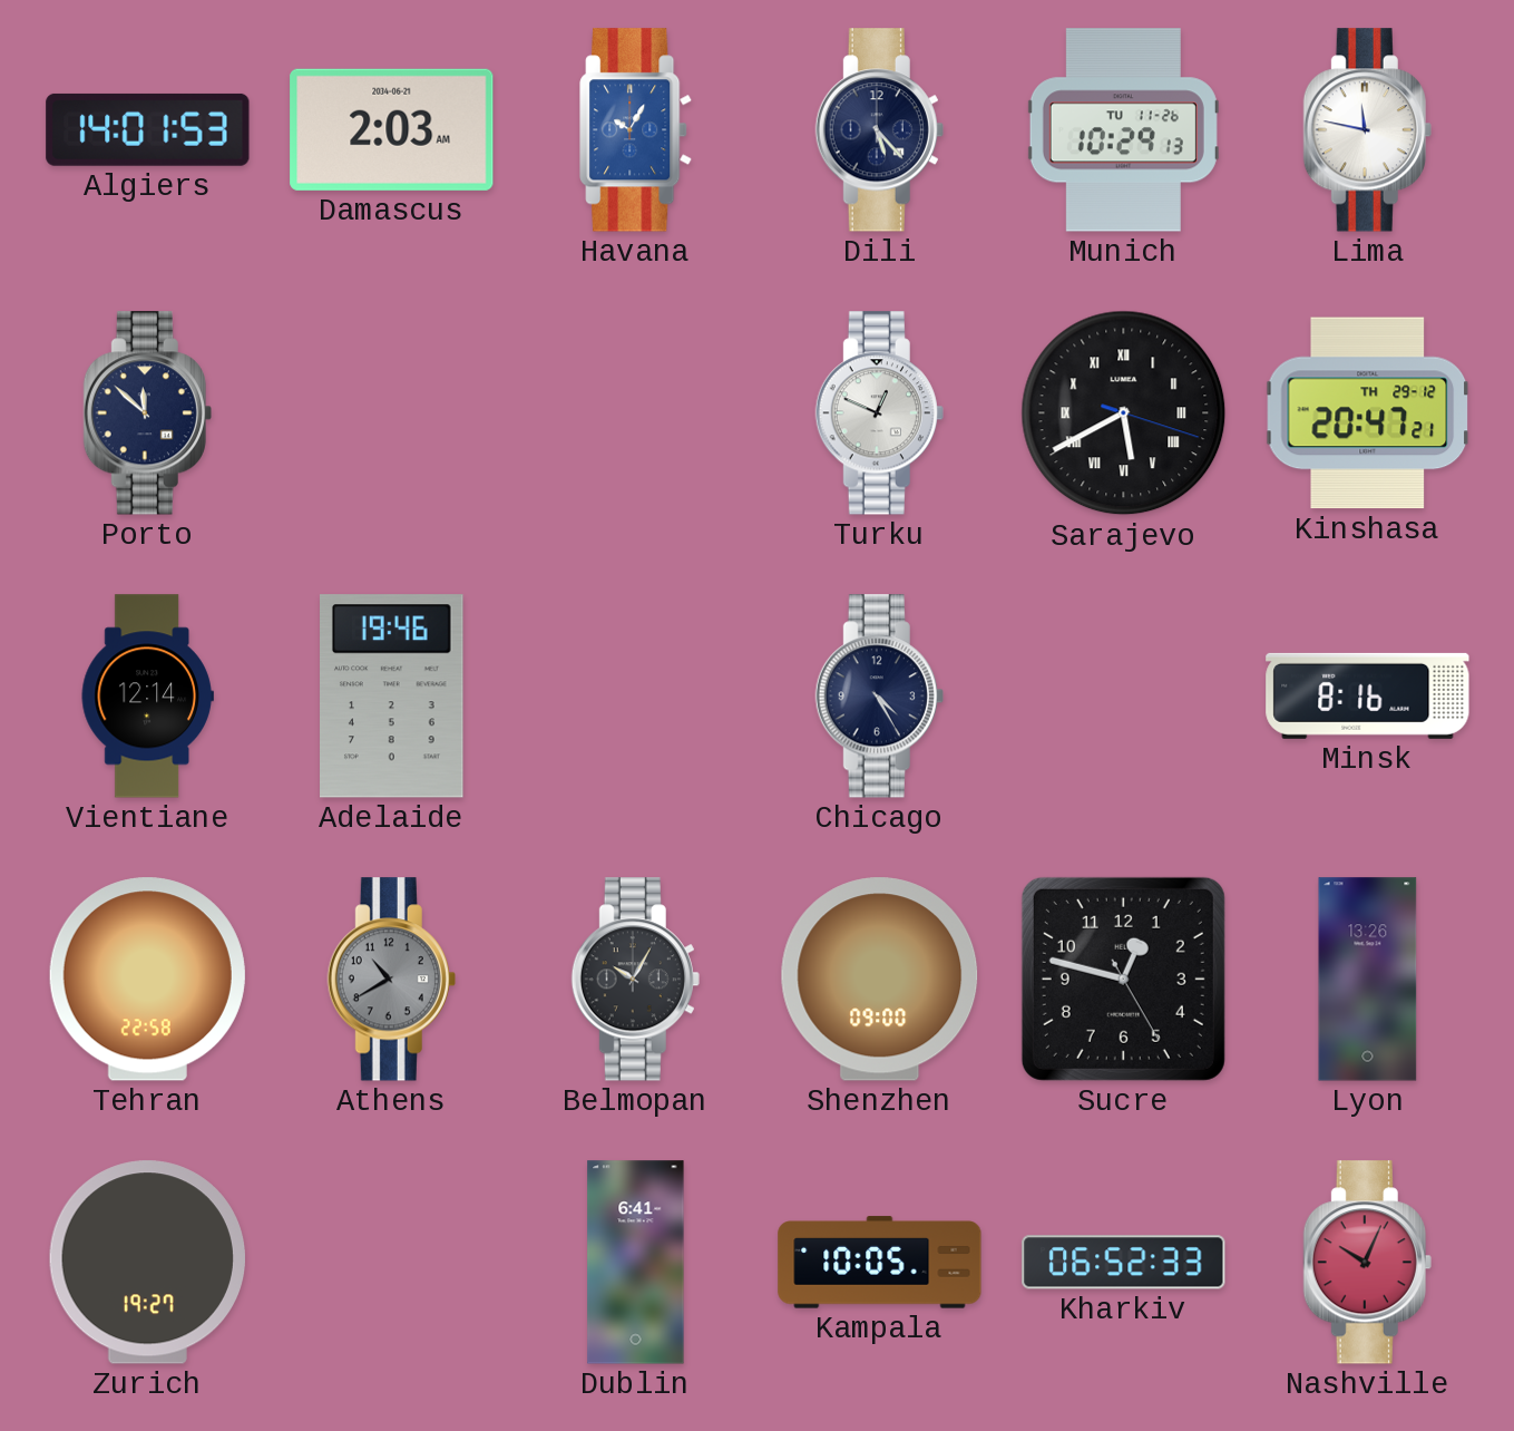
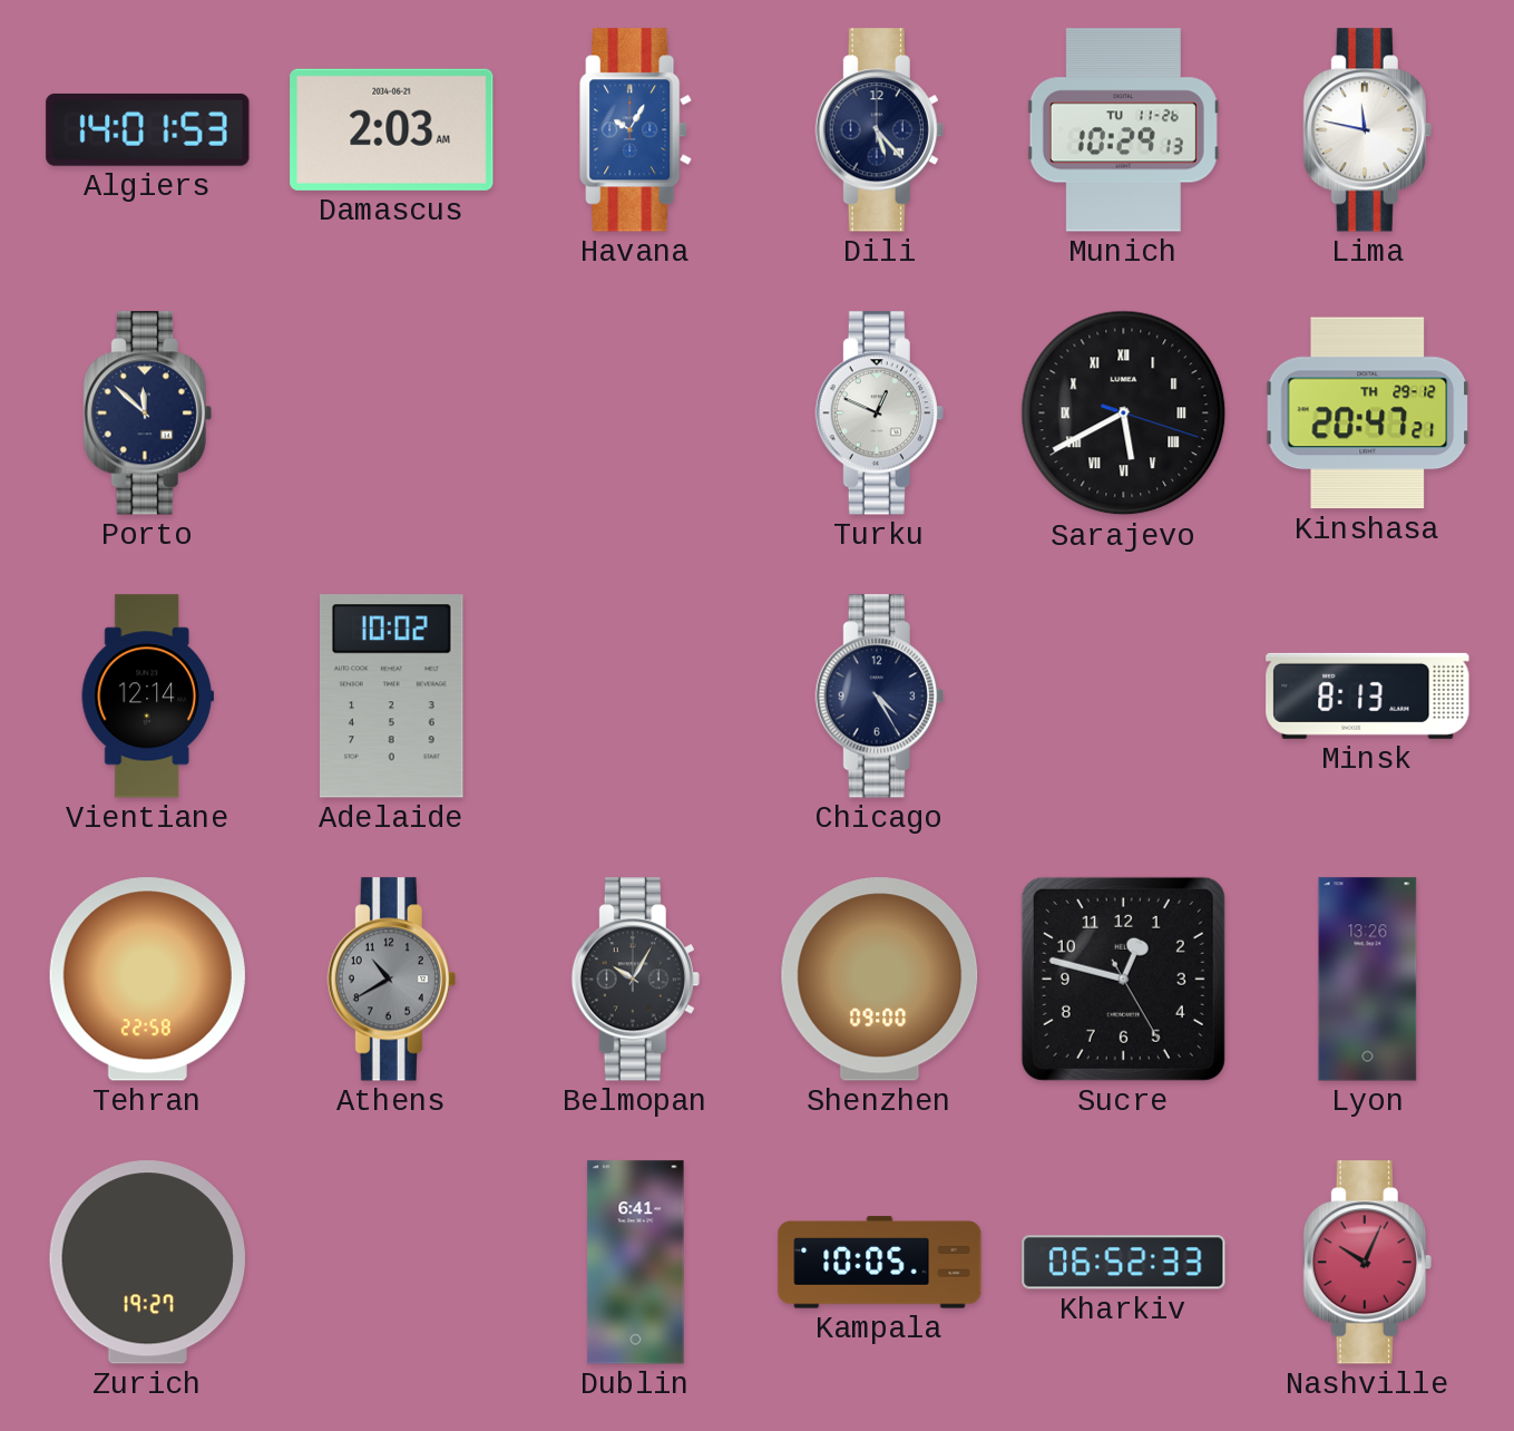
Adelaide: 19:46 -> 10:02 (392, 697)
Minsk: 8:16 -> 8:13 (1368, 695)
